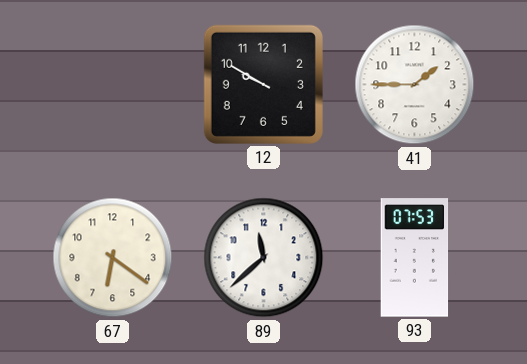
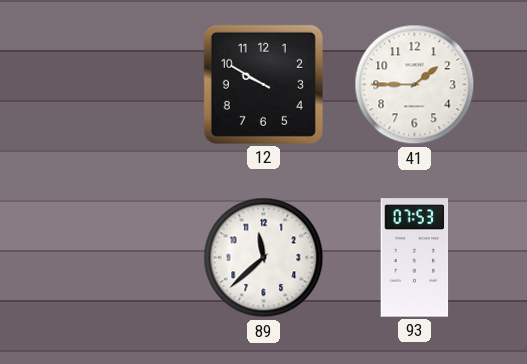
67: 6:21 -> none (113, 258)
